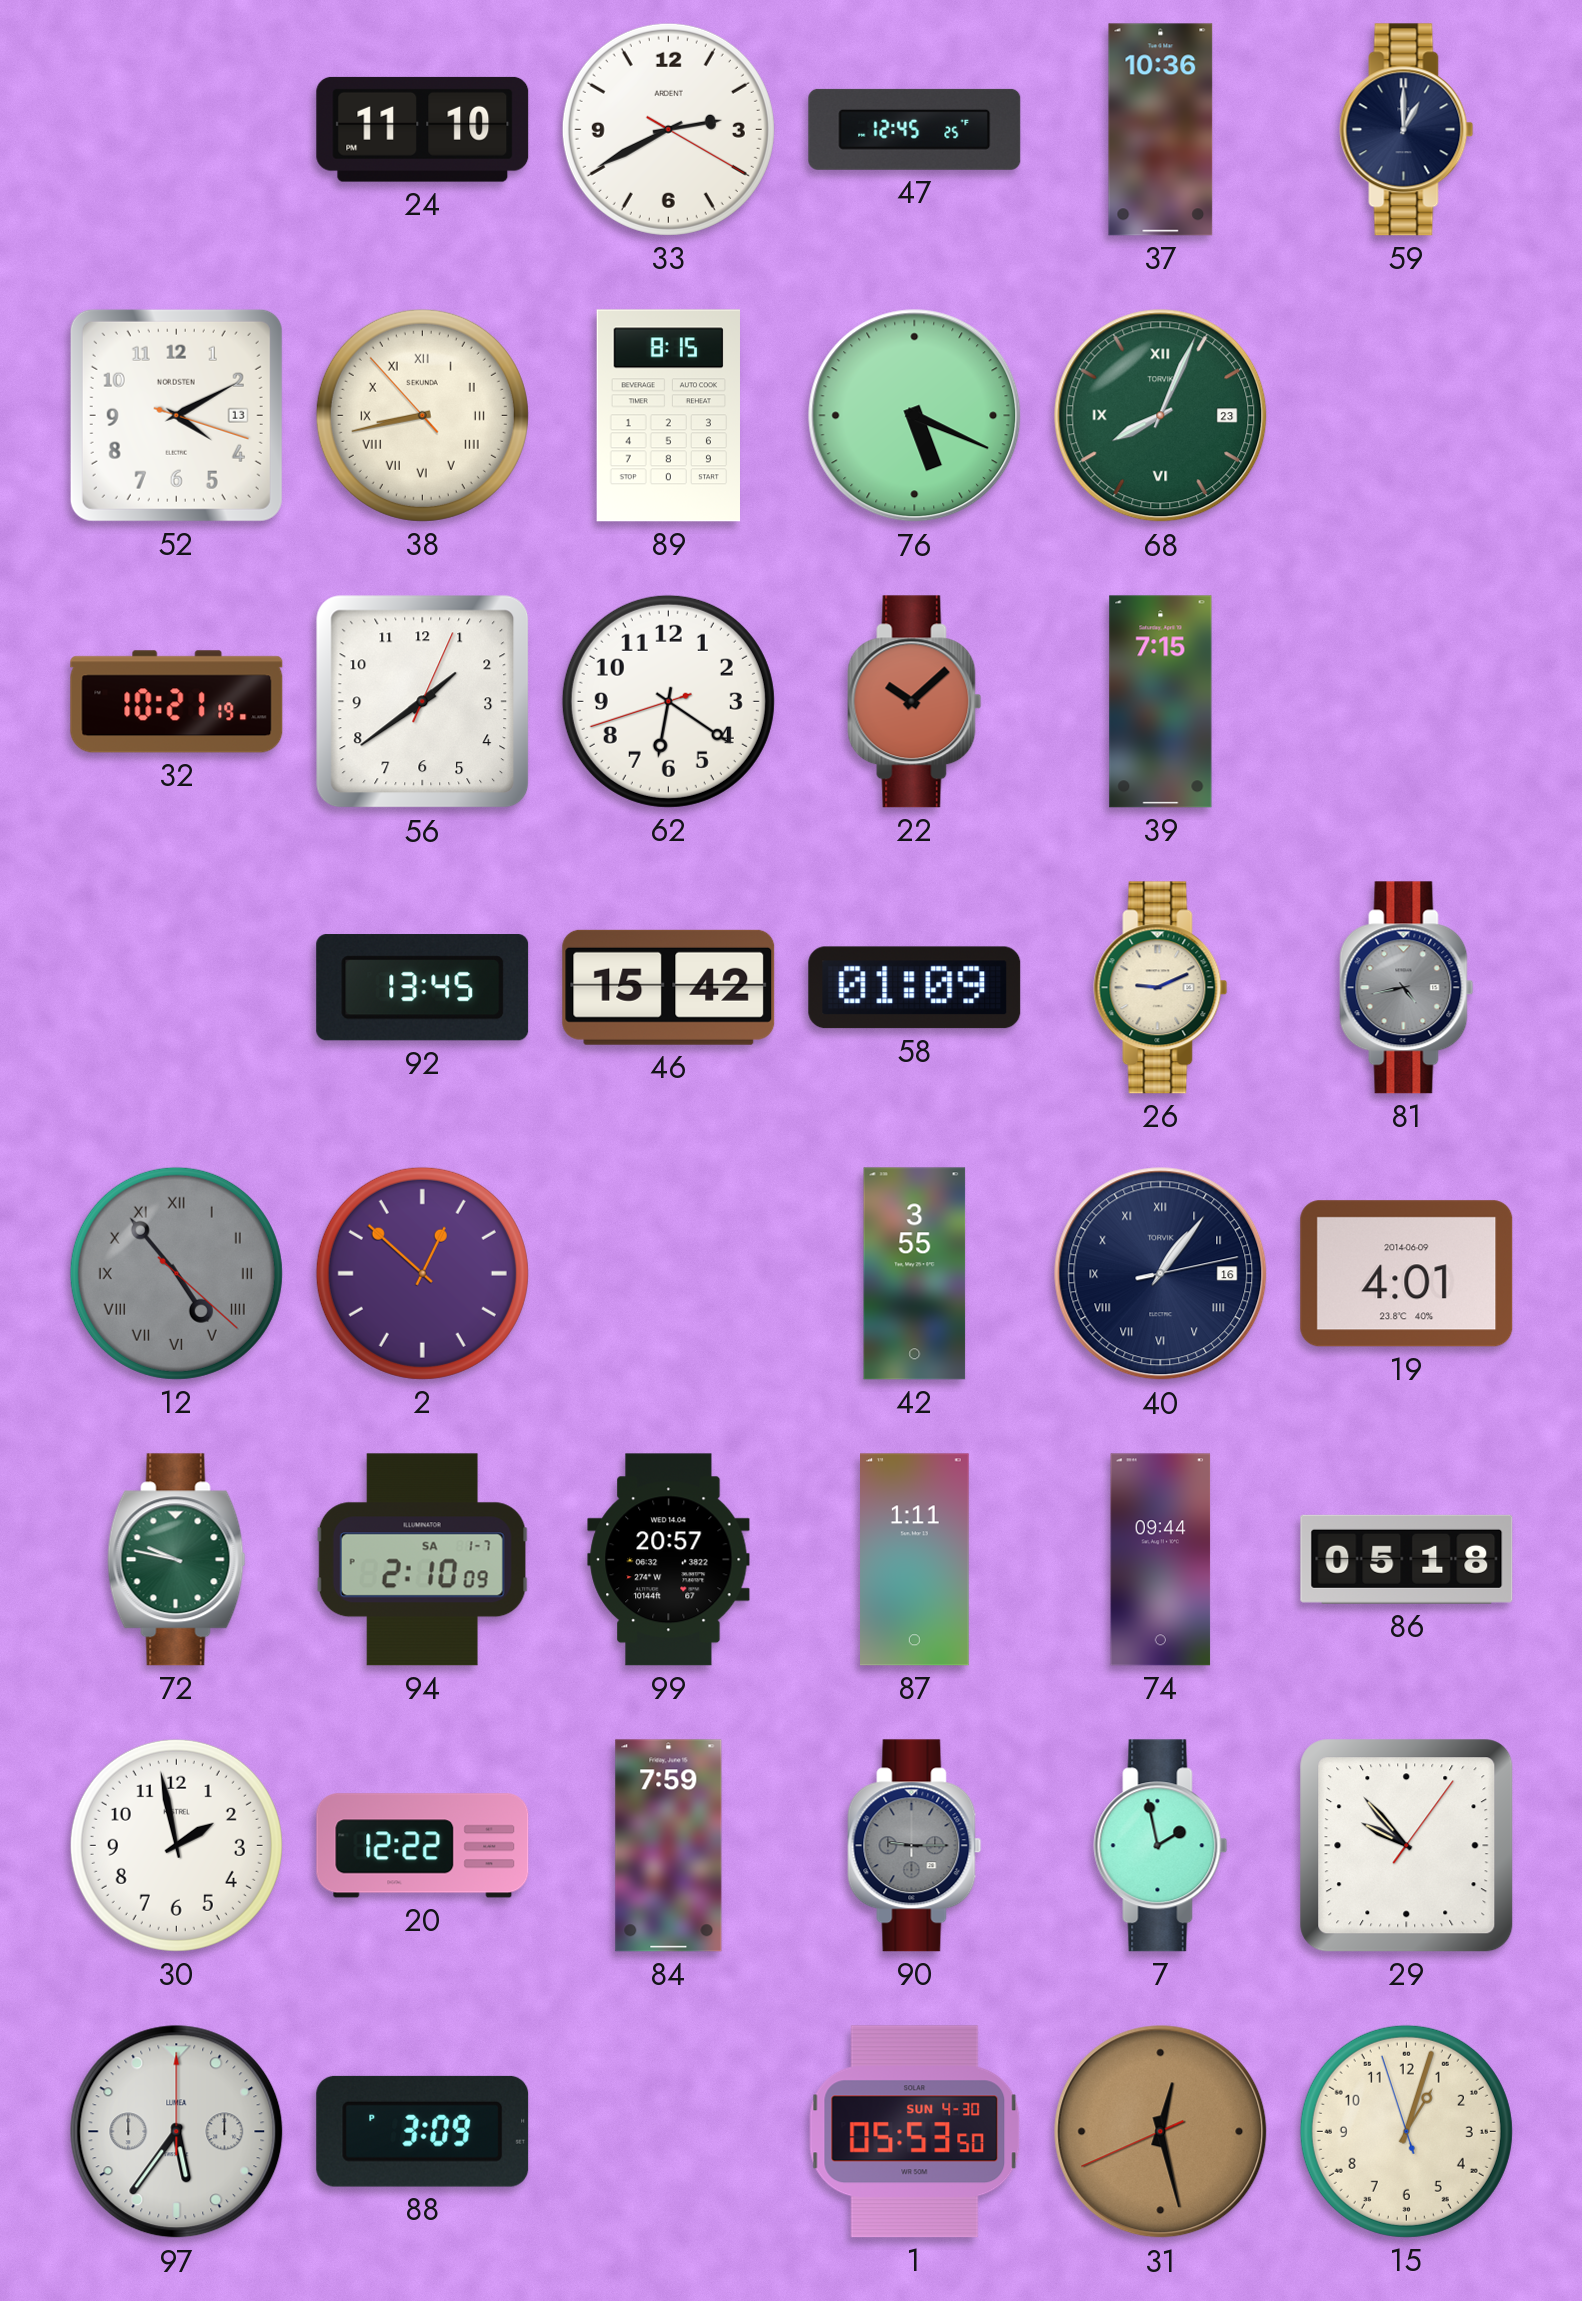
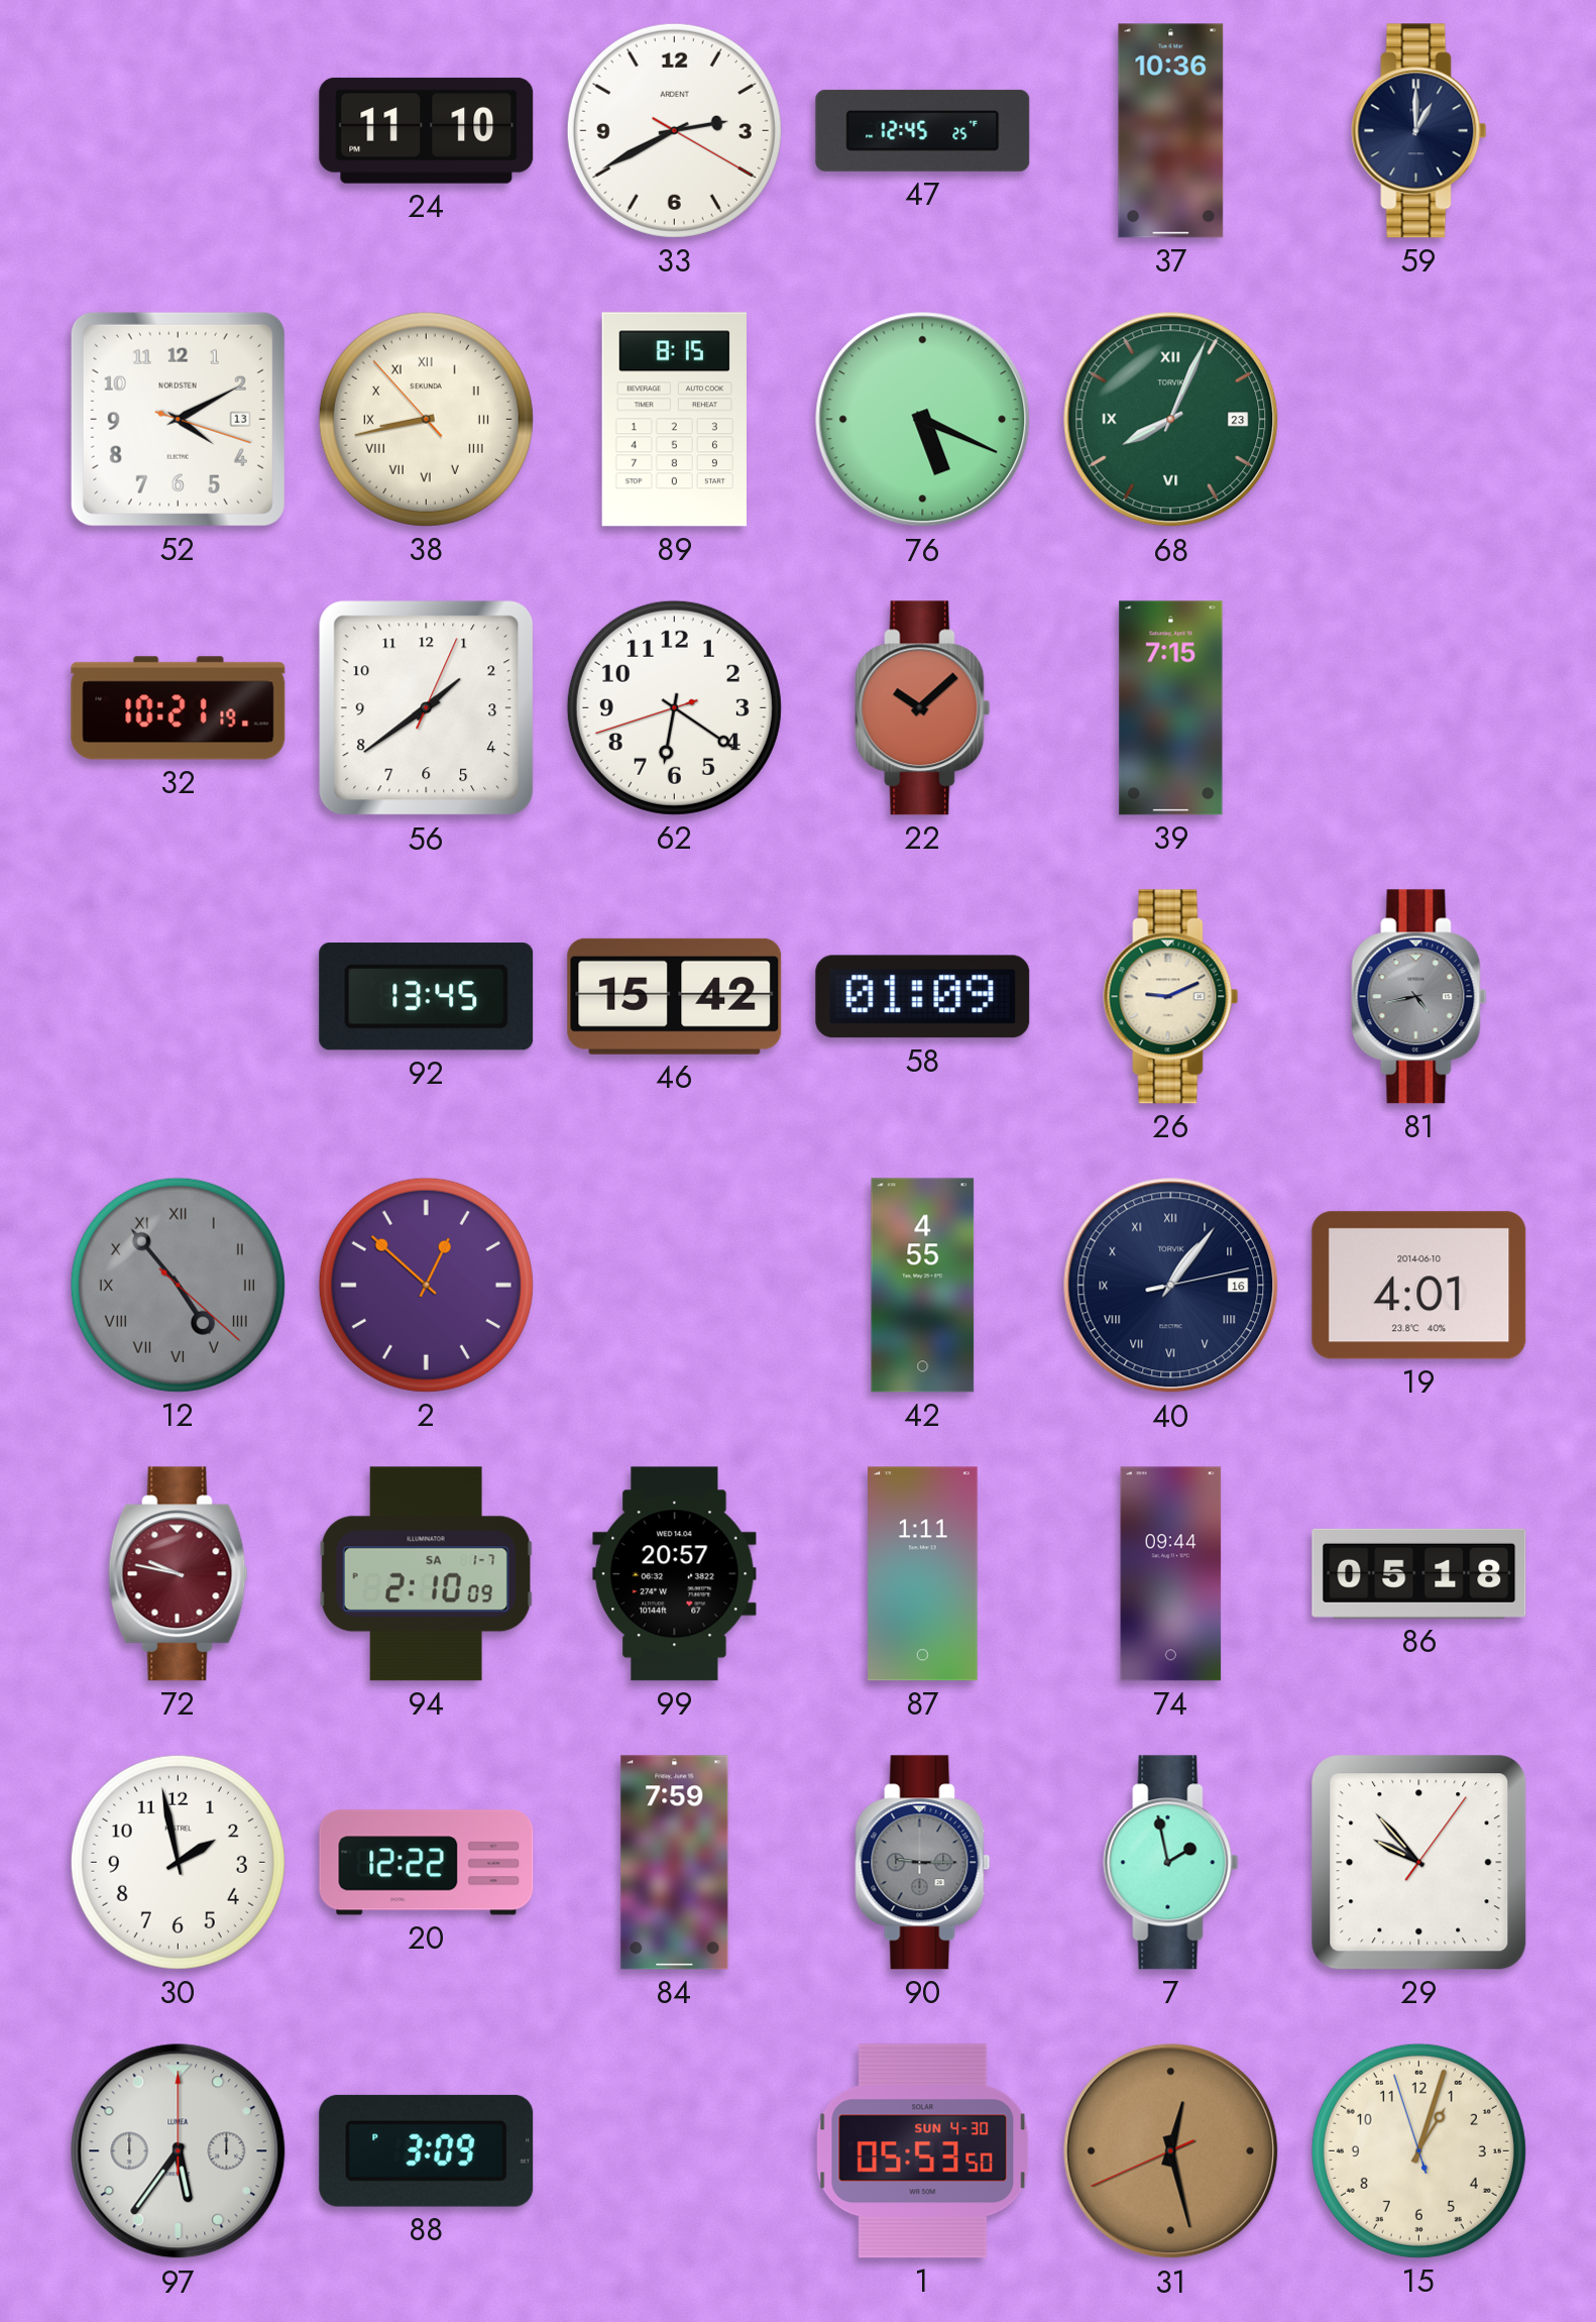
42: 3:55 -> 4:55 (923, 1286)
19 date: 2014-06-09 -> 2014-06-10 (1419, 1286)
72 dial: green -> burgundy (179, 1574)
